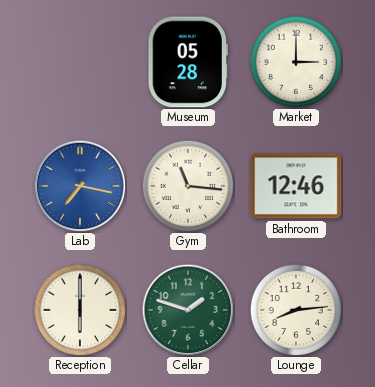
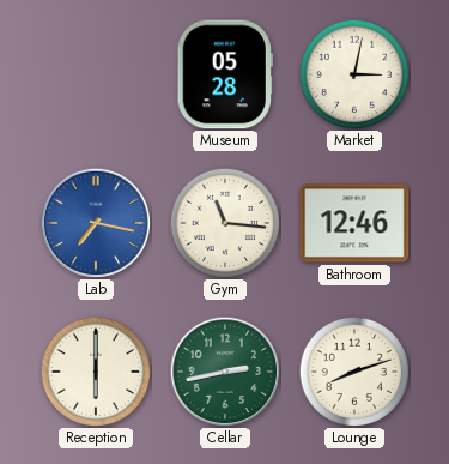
Market: 3:00 -> 3:02 (354, 74)
Cellar: 1:48 -> 2:43 (225, 372)
Lounge: 8:14 -> 8:12 (354, 372)
